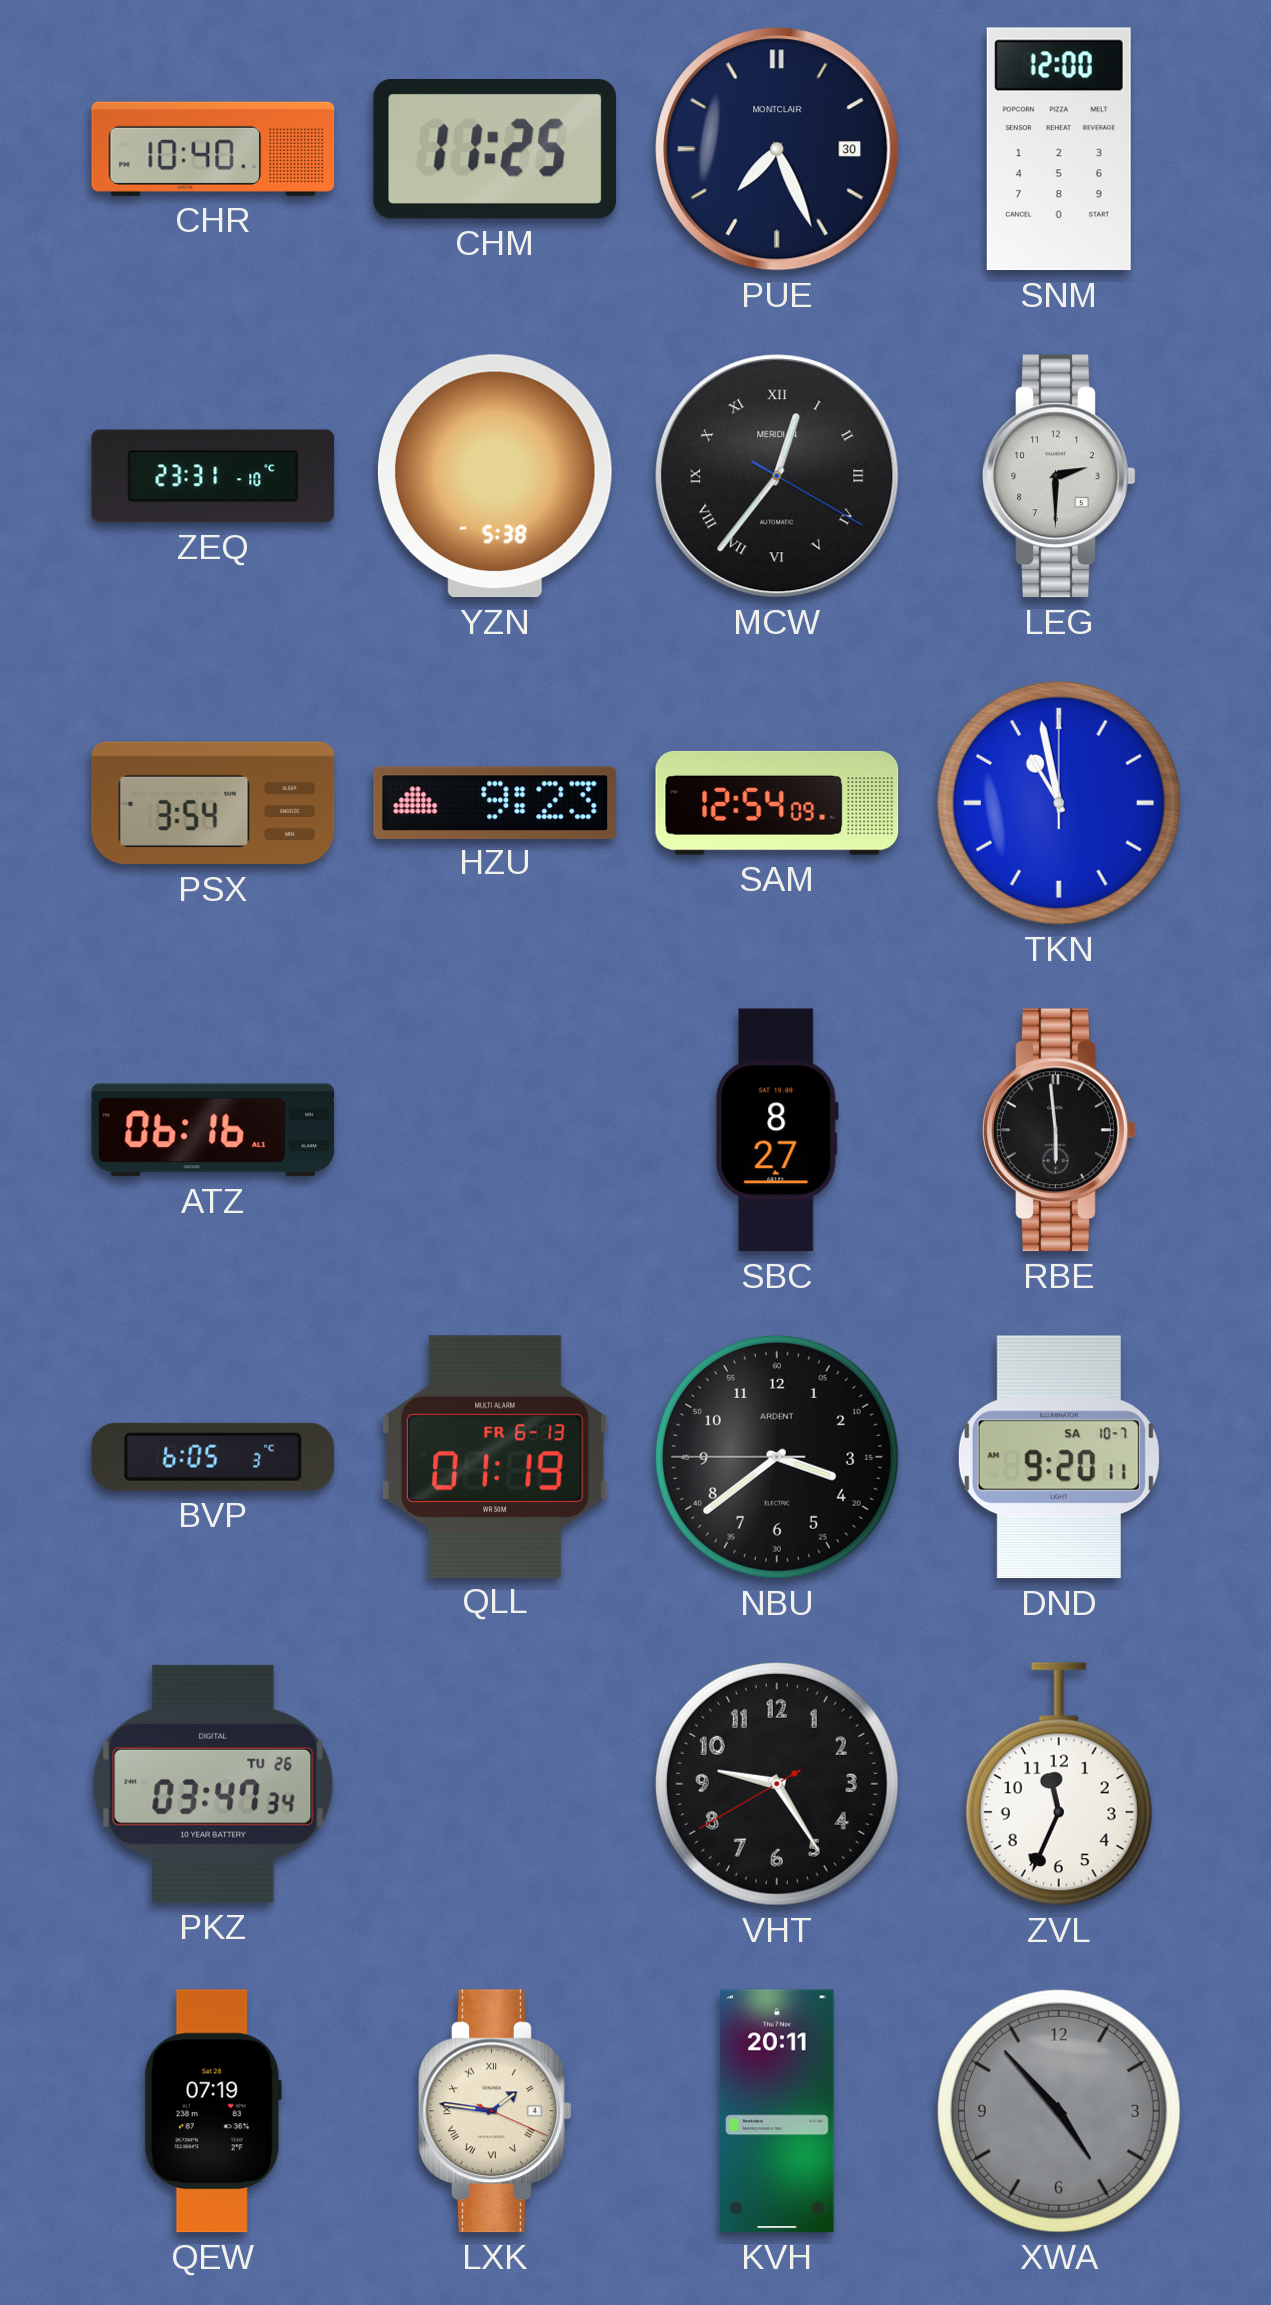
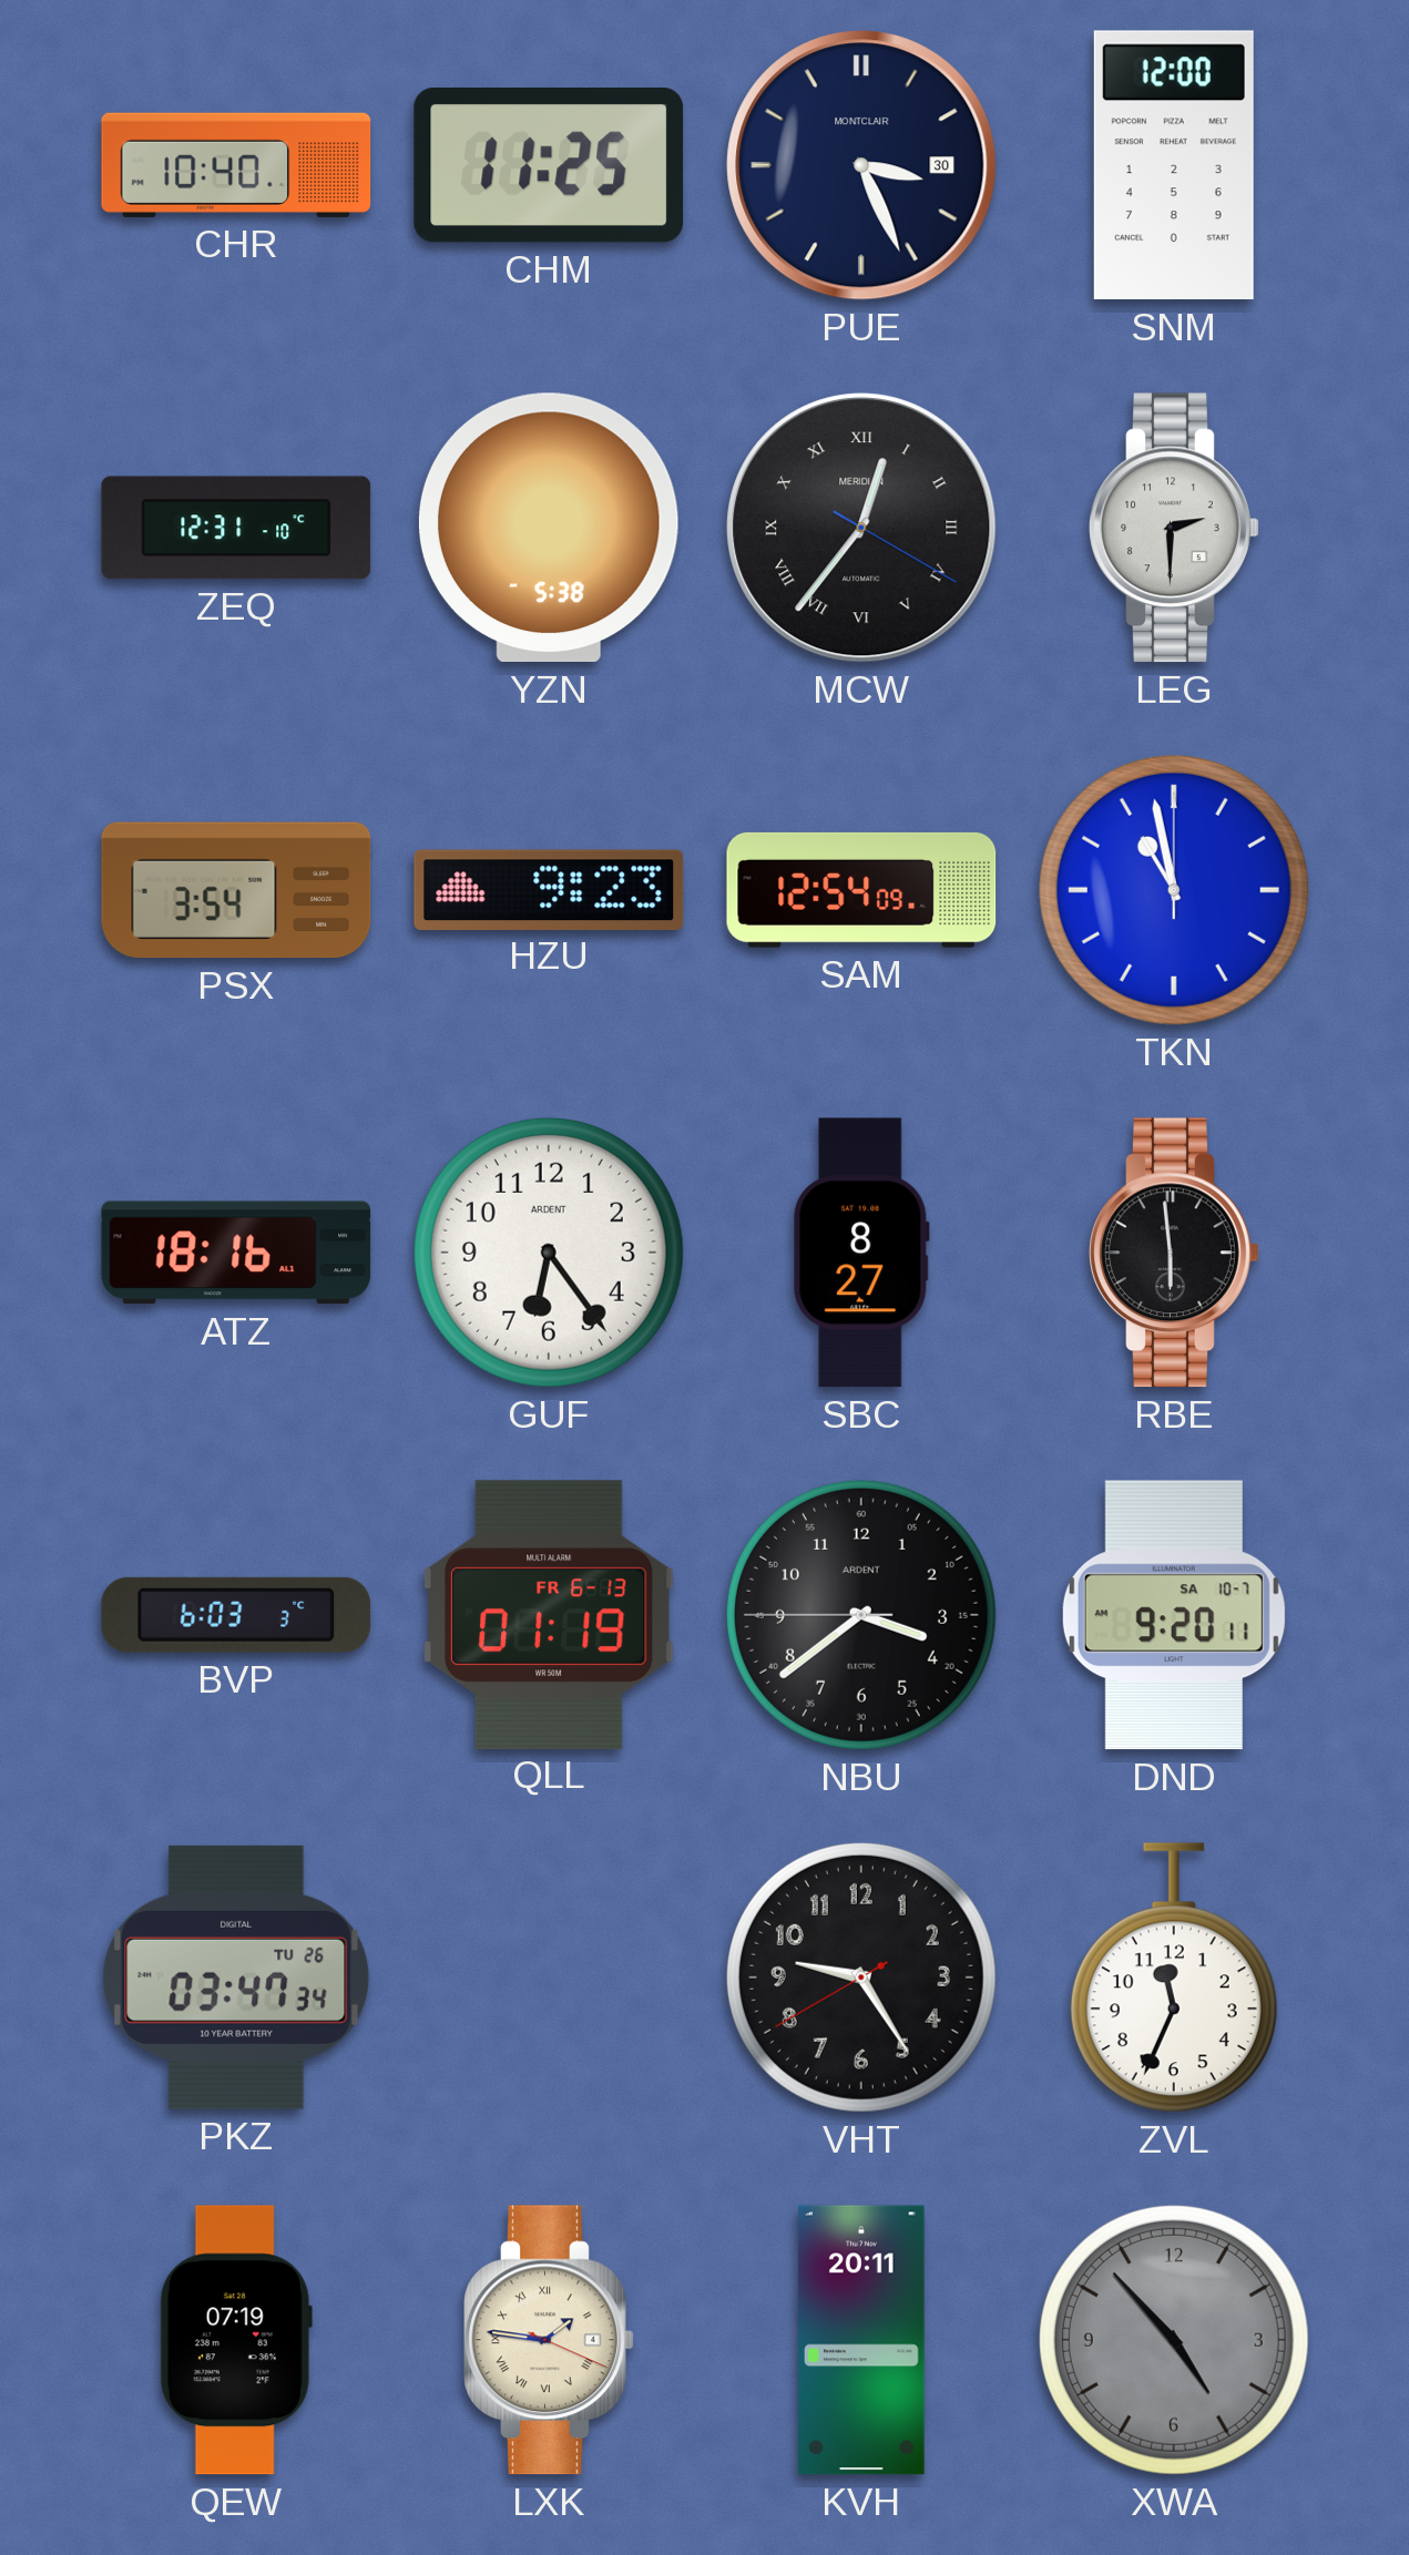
PUE: 7:26 -> 3:26 (861, 165)
ZEQ: 23:31 -> 12:31 (236, 528)
ATZ: 06:16 -> 18:16 (236, 1253)
GUF: none -> 6:24 (549, 1253)
BVP: 6:05 -> 6:03 (236, 1615)
